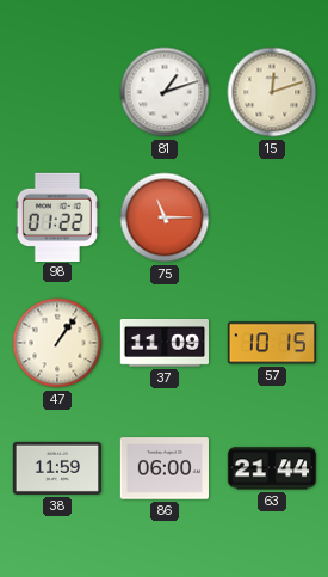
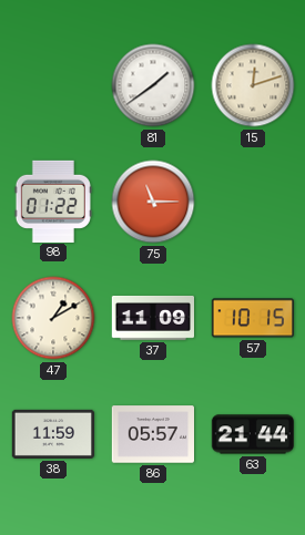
81: 1:12 -> 1:39 (153, 85)
47: 1:06 -> 1:10 (53, 318)
86: 06:00 -> 05:57 (152, 434)
